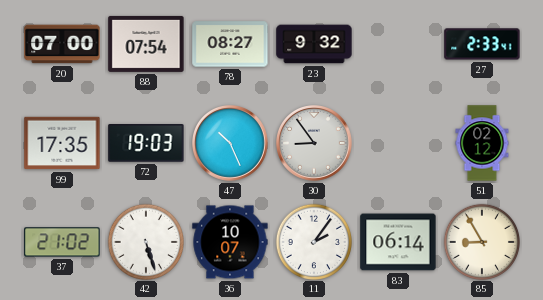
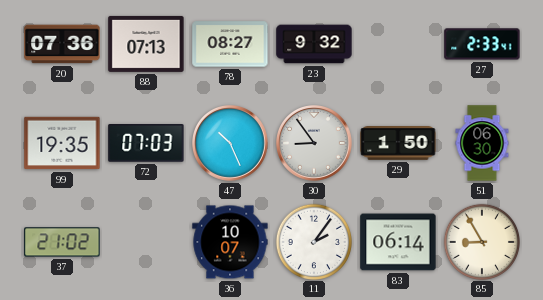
20: 07:00 -> 07:36 (62, 44)
88: 07:54 -> 07:13 (146, 44)
99: 17:35 -> 19:35 (62, 143)
72: 19:03 -> 07:03 (146, 144)
29: none -> 1:50 (398, 144)
51: 02:12 -> 06:30 (482, 143)
42: 5:27 -> none (145, 241)
